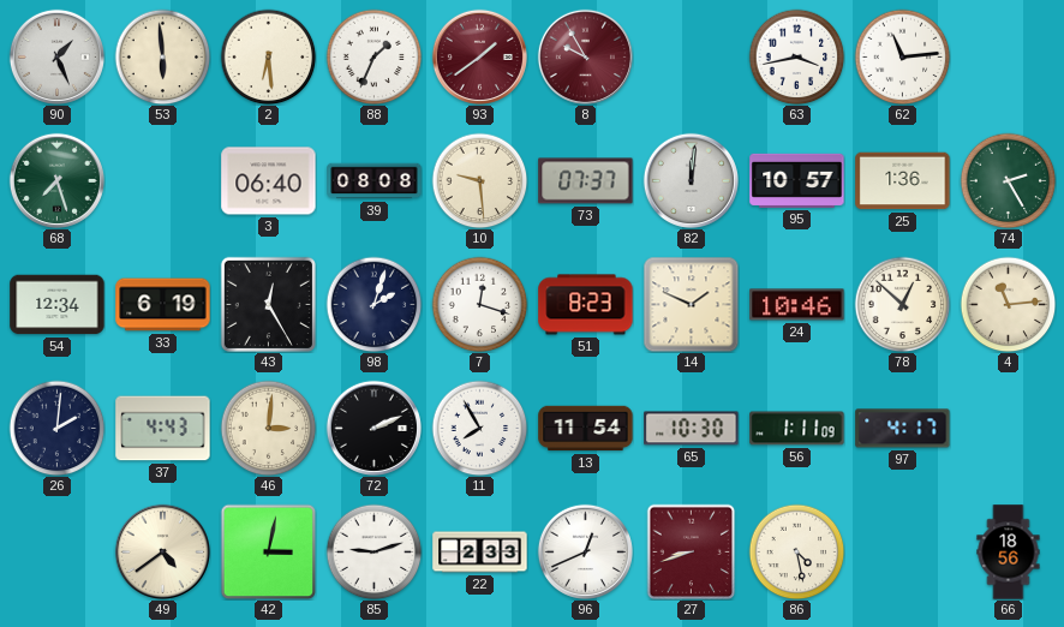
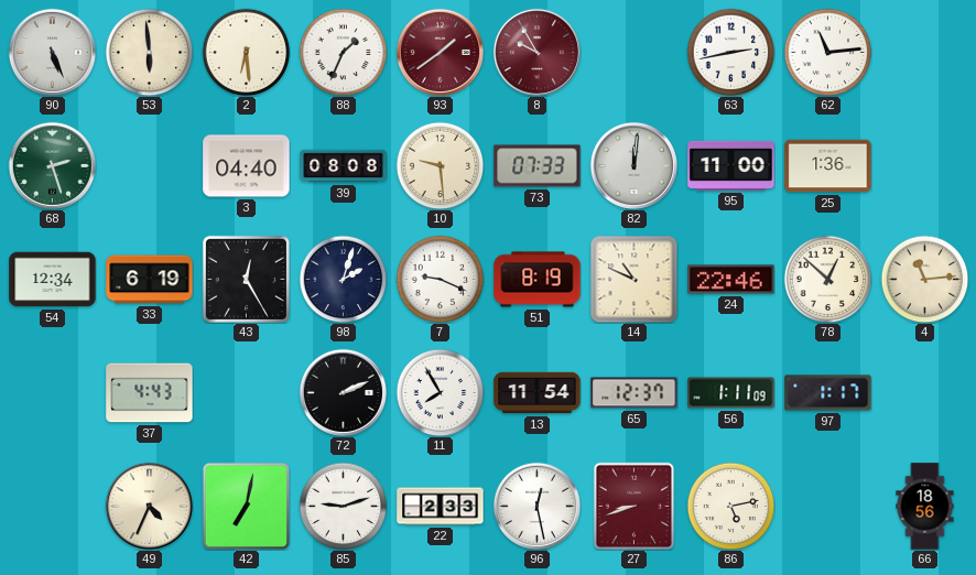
90: 1:26 -> 5:26 (52, 52)
63: 3:43 -> 2:43 (730, 52)
68: 7:27 -> 2:27 (52, 165)
3: 06:40 -> 04:40 (247, 166)
73: 07:37 -> 07:33 (538, 166)
95: 10:57 -> 11:00 (731, 165)
74: 2:25 -> none (1008, 180)
7: 12:18 -> 9:19 (440, 279)
51: 8:23 -> 8:19 (538, 280)
14: 1:49 -> 10:49 (633, 279)
24: 10:46 -> 22:46 (731, 280)
26: 2:01 -> none (56, 428)
46: 3:01 -> none (268, 428)
65: 10:30 -> 12:37 (635, 393)
97: 4:17 -> 1:17 (828, 393)
49: 4:39 -> 4:34 (149, 506)
42: 3:02 -> 7:02 (246, 506)
96: 12:41 -> 12:28 (536, 506)
86: 4:28 -> 5:13 (730, 506)
